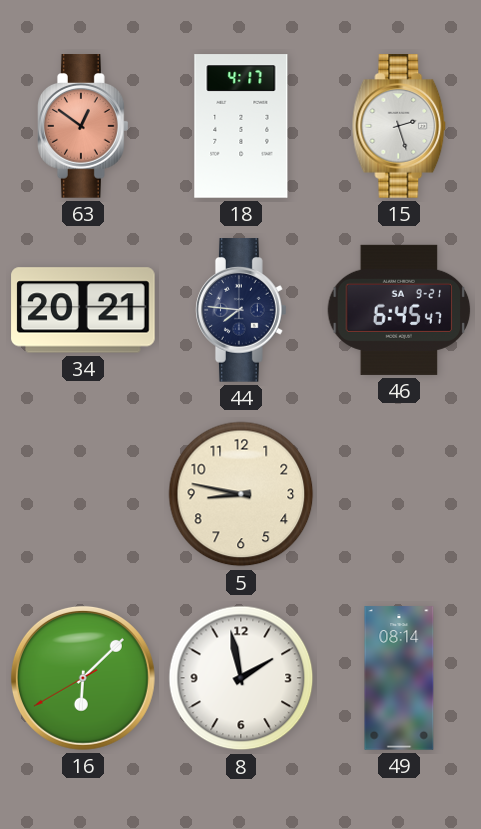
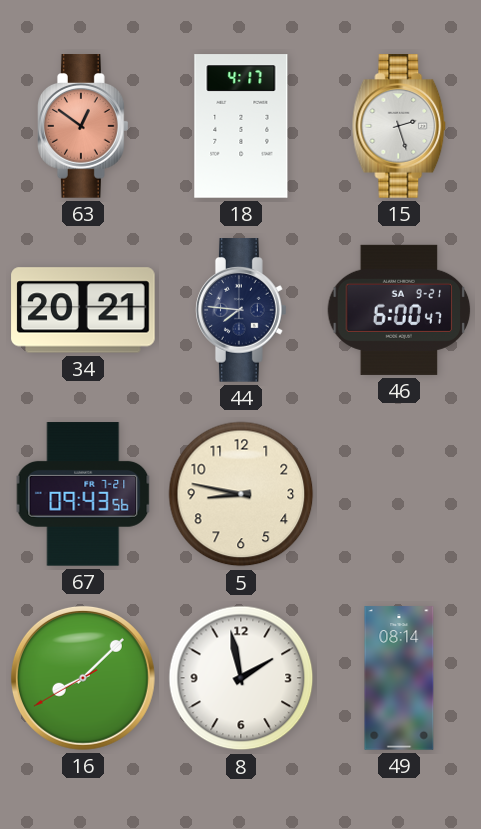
46: 6:45 -> 6:00 (399, 310)
67: none -> 09:43 (83, 494)
16: 6:07 -> 8:07 (83, 678)
